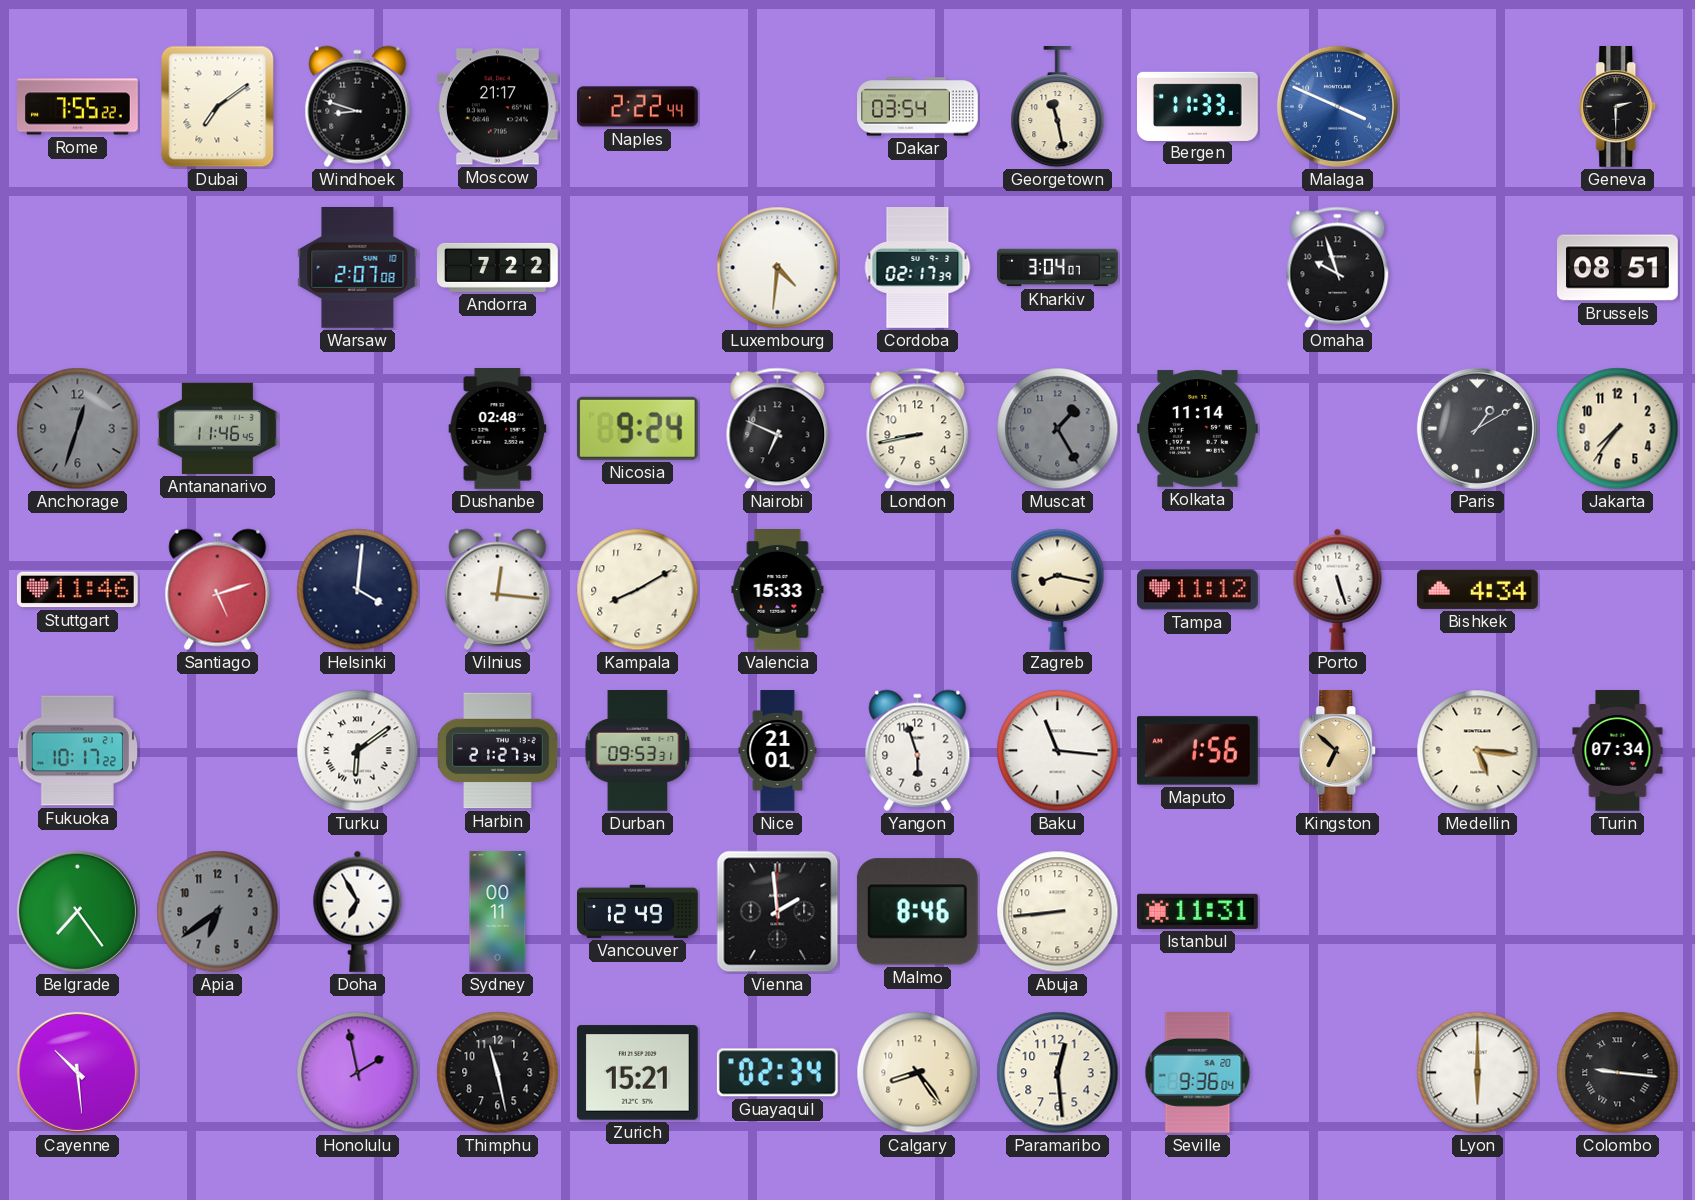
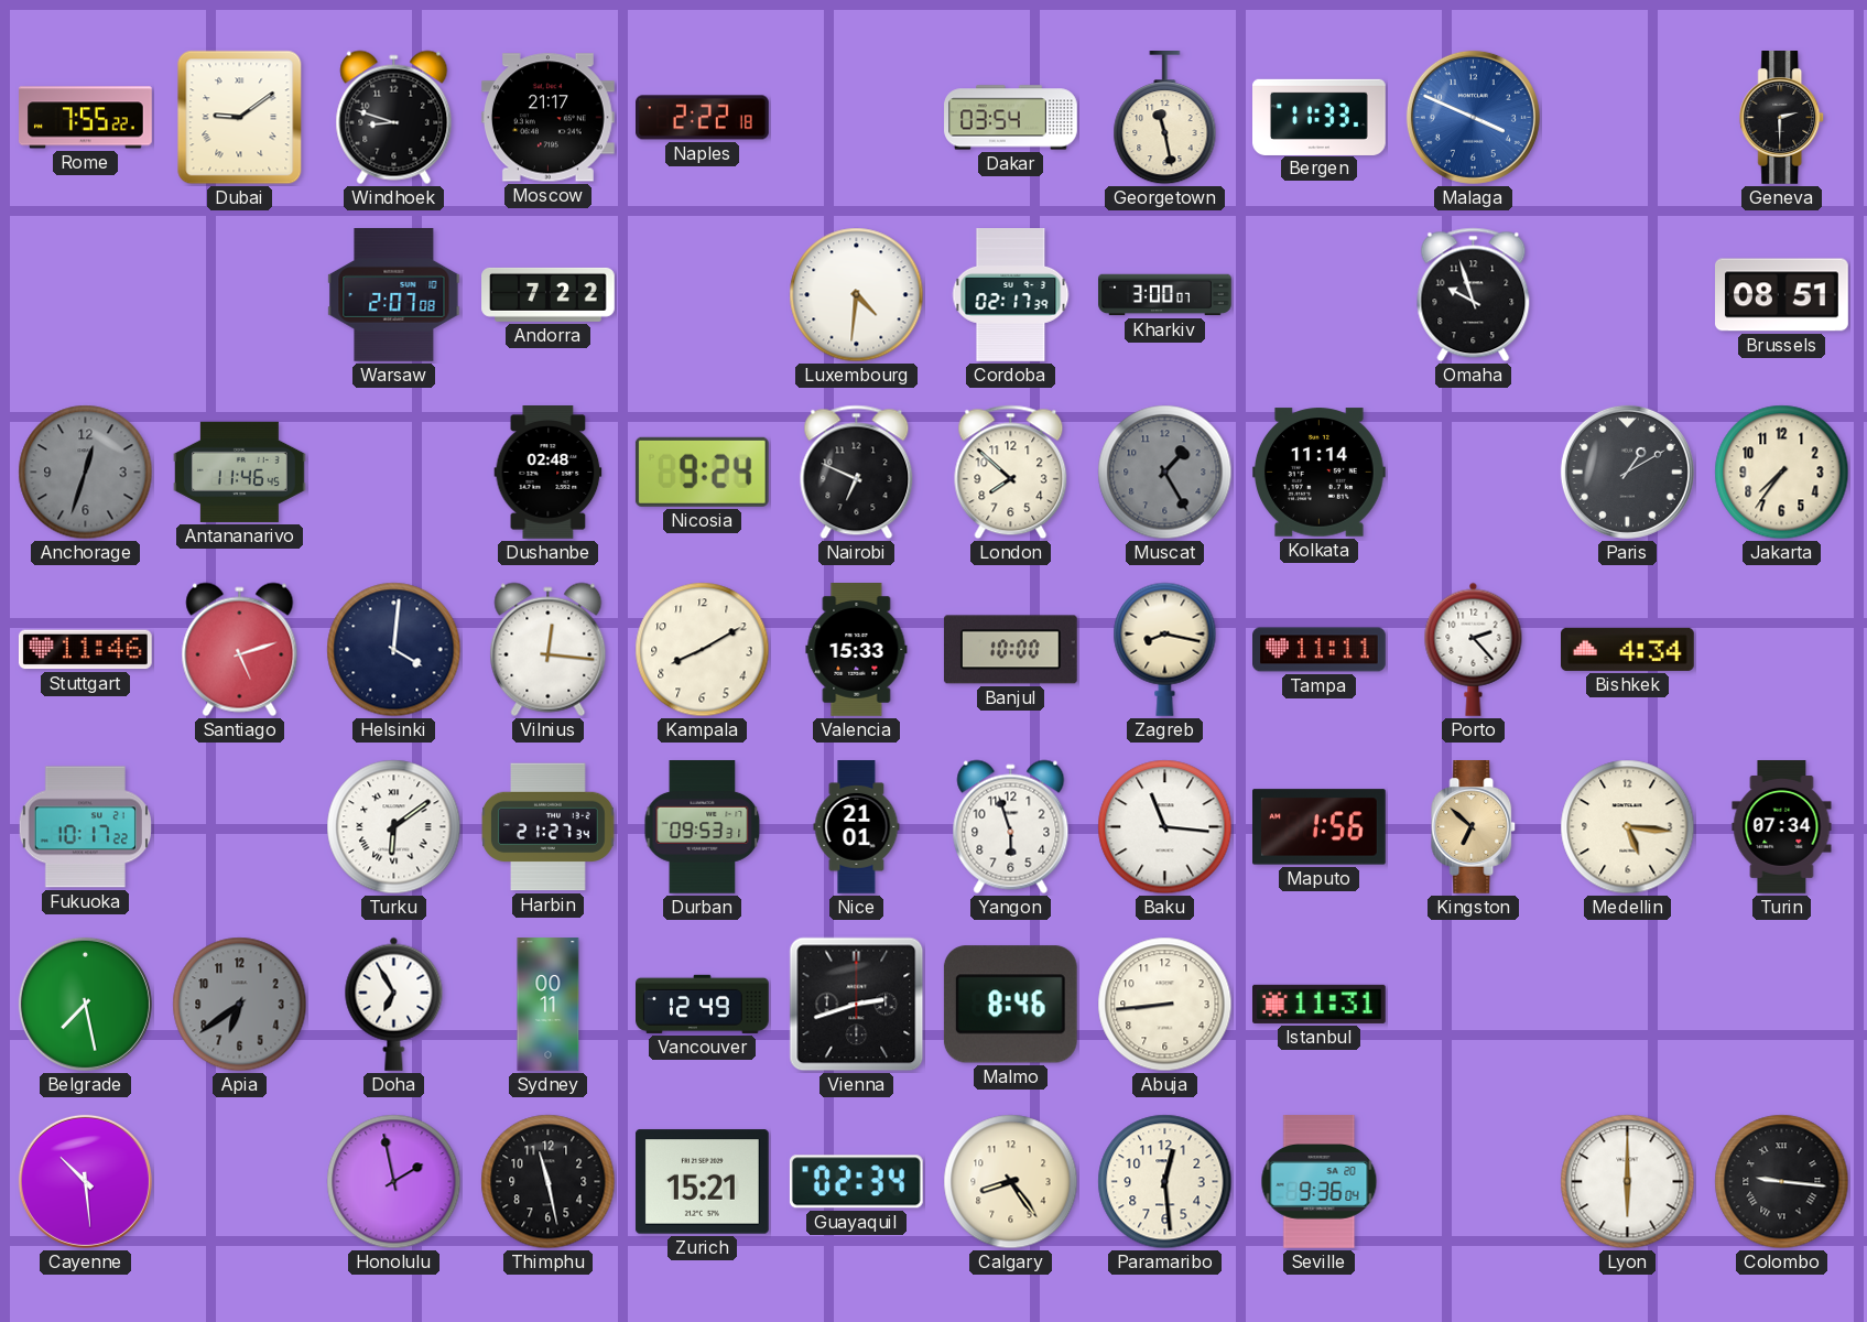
Dubai: 7:09 -> 9:09 (240, 118)
Naples: 2:22:44 -> 2:22:18 (703, 118)
Kharkiv: 3:04 -> 3:00 (1165, 295)
London: 8:43 -> 7:52 (1011, 473)
Banjul: none -> 10:00 (1010, 650)
Tampa: 11:12 -> 11:11 (1320, 650)
Porto: 5:27 -> 2:23 (1474, 649)
Belgrade: 7:24 -> 7:28 (85, 1004)
Vienna: 1:59 -> 2:42 (857, 1005)
